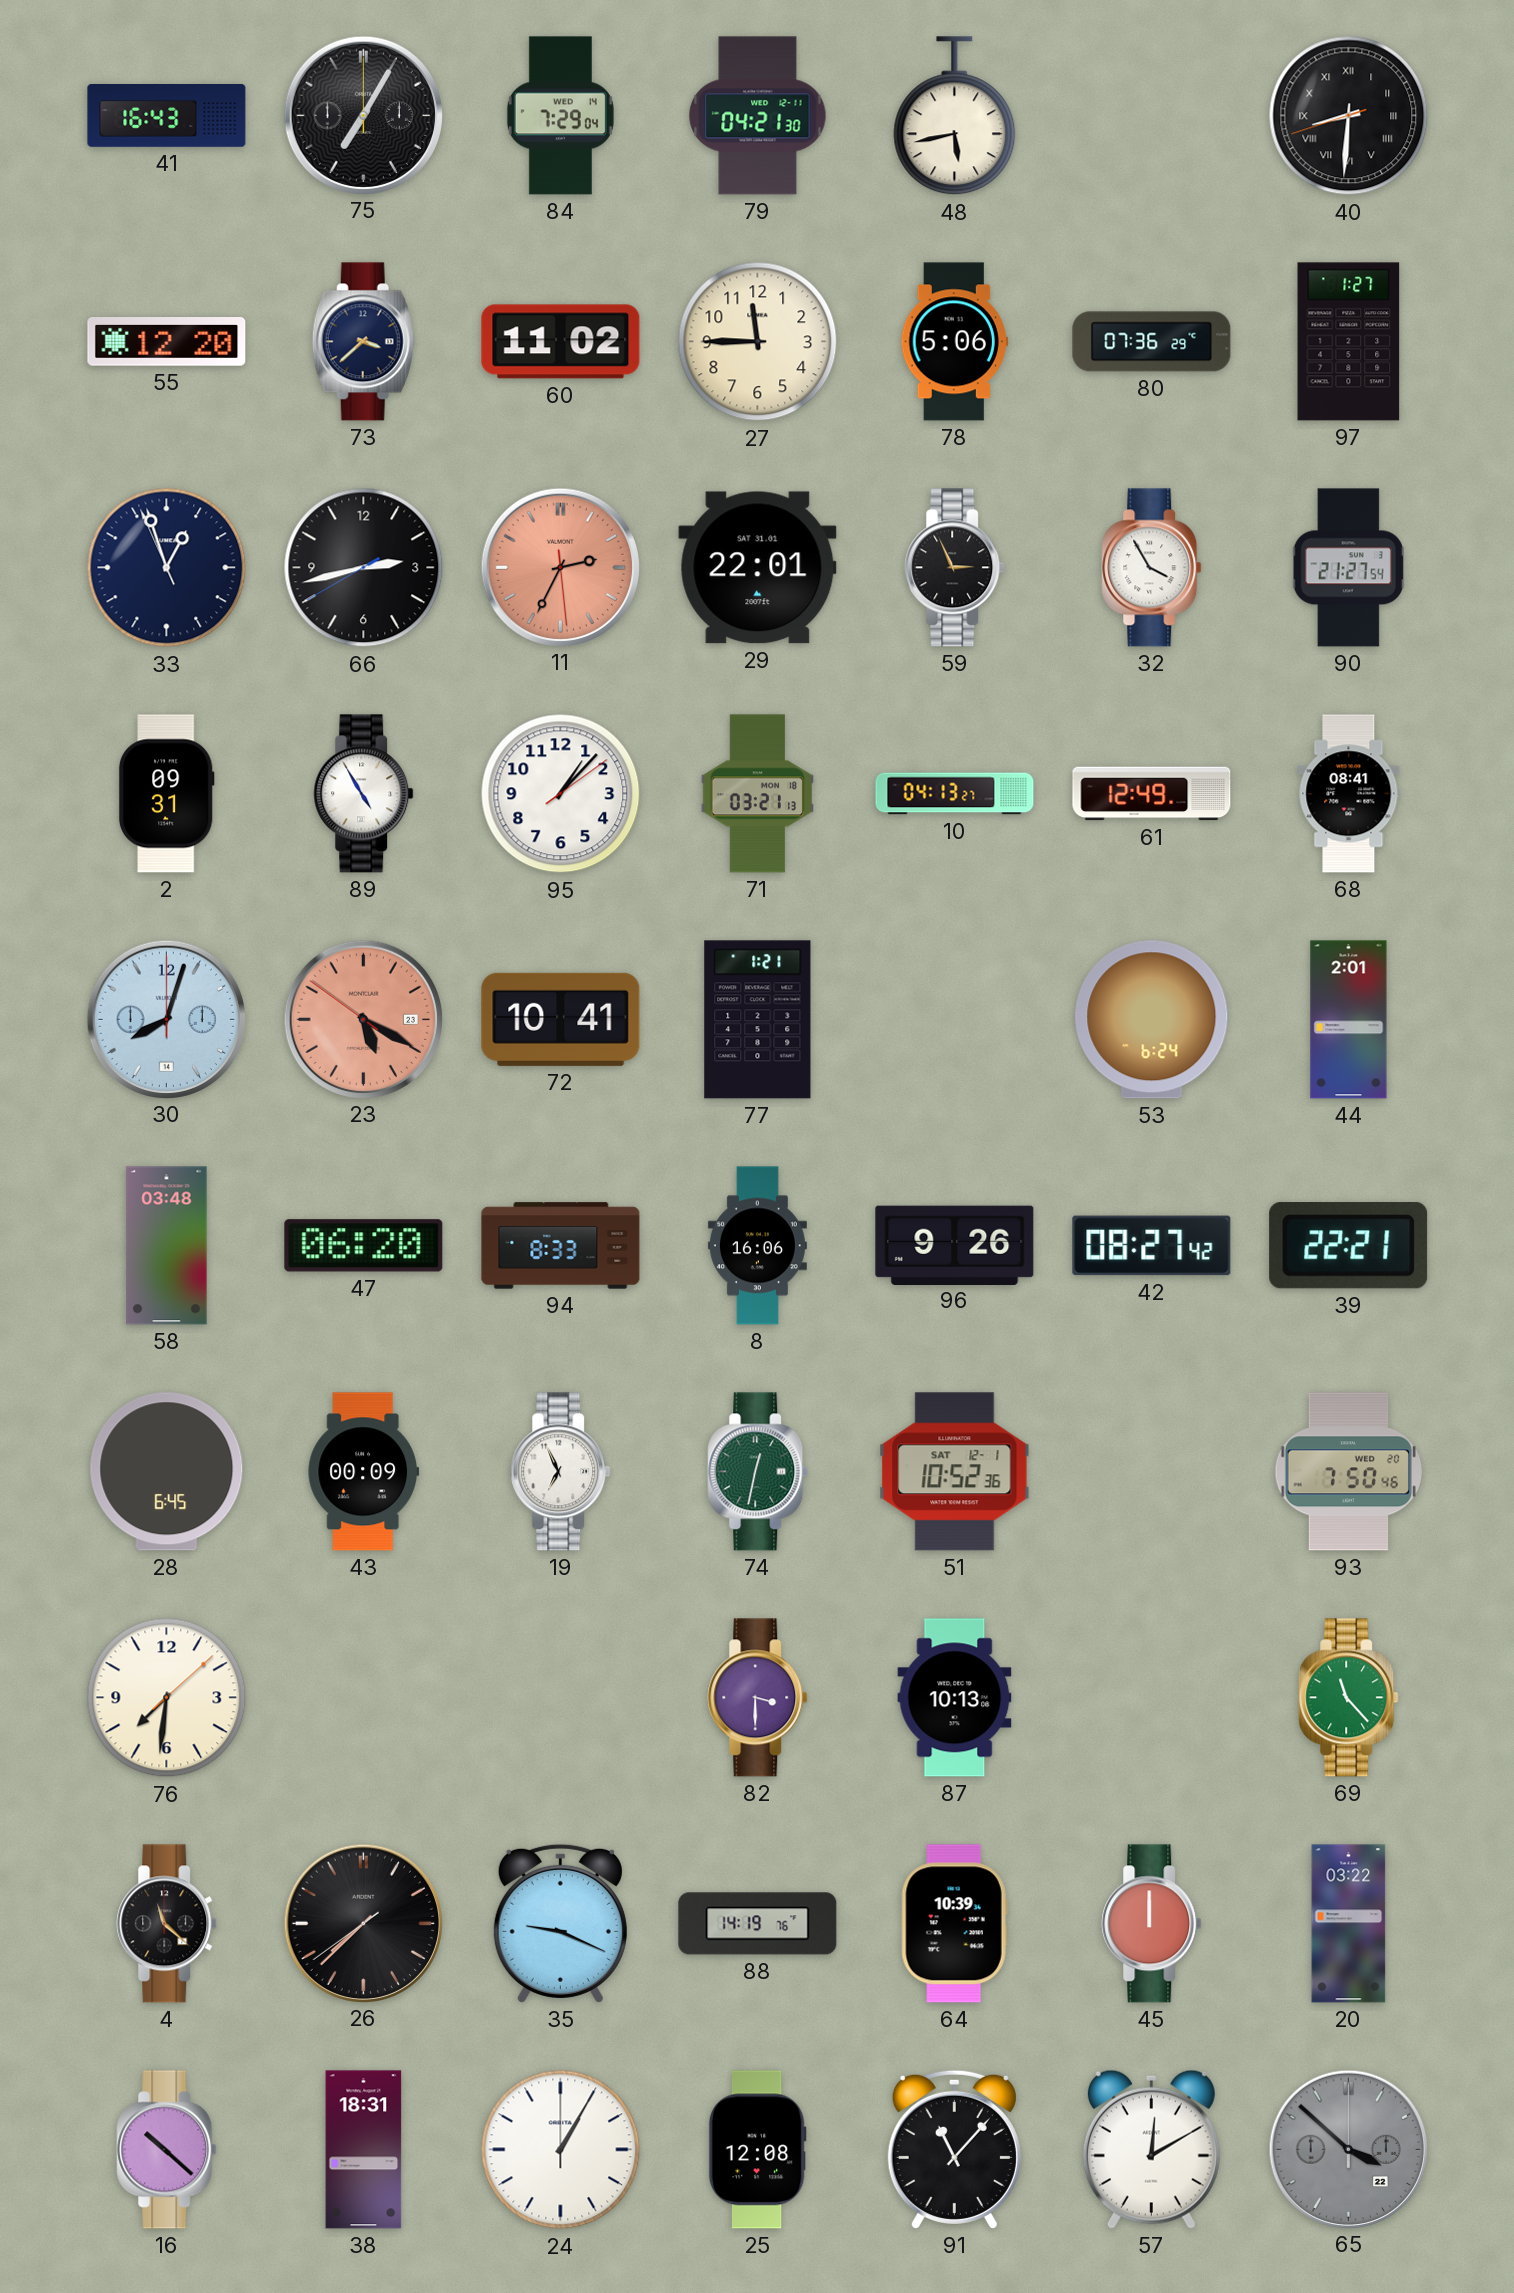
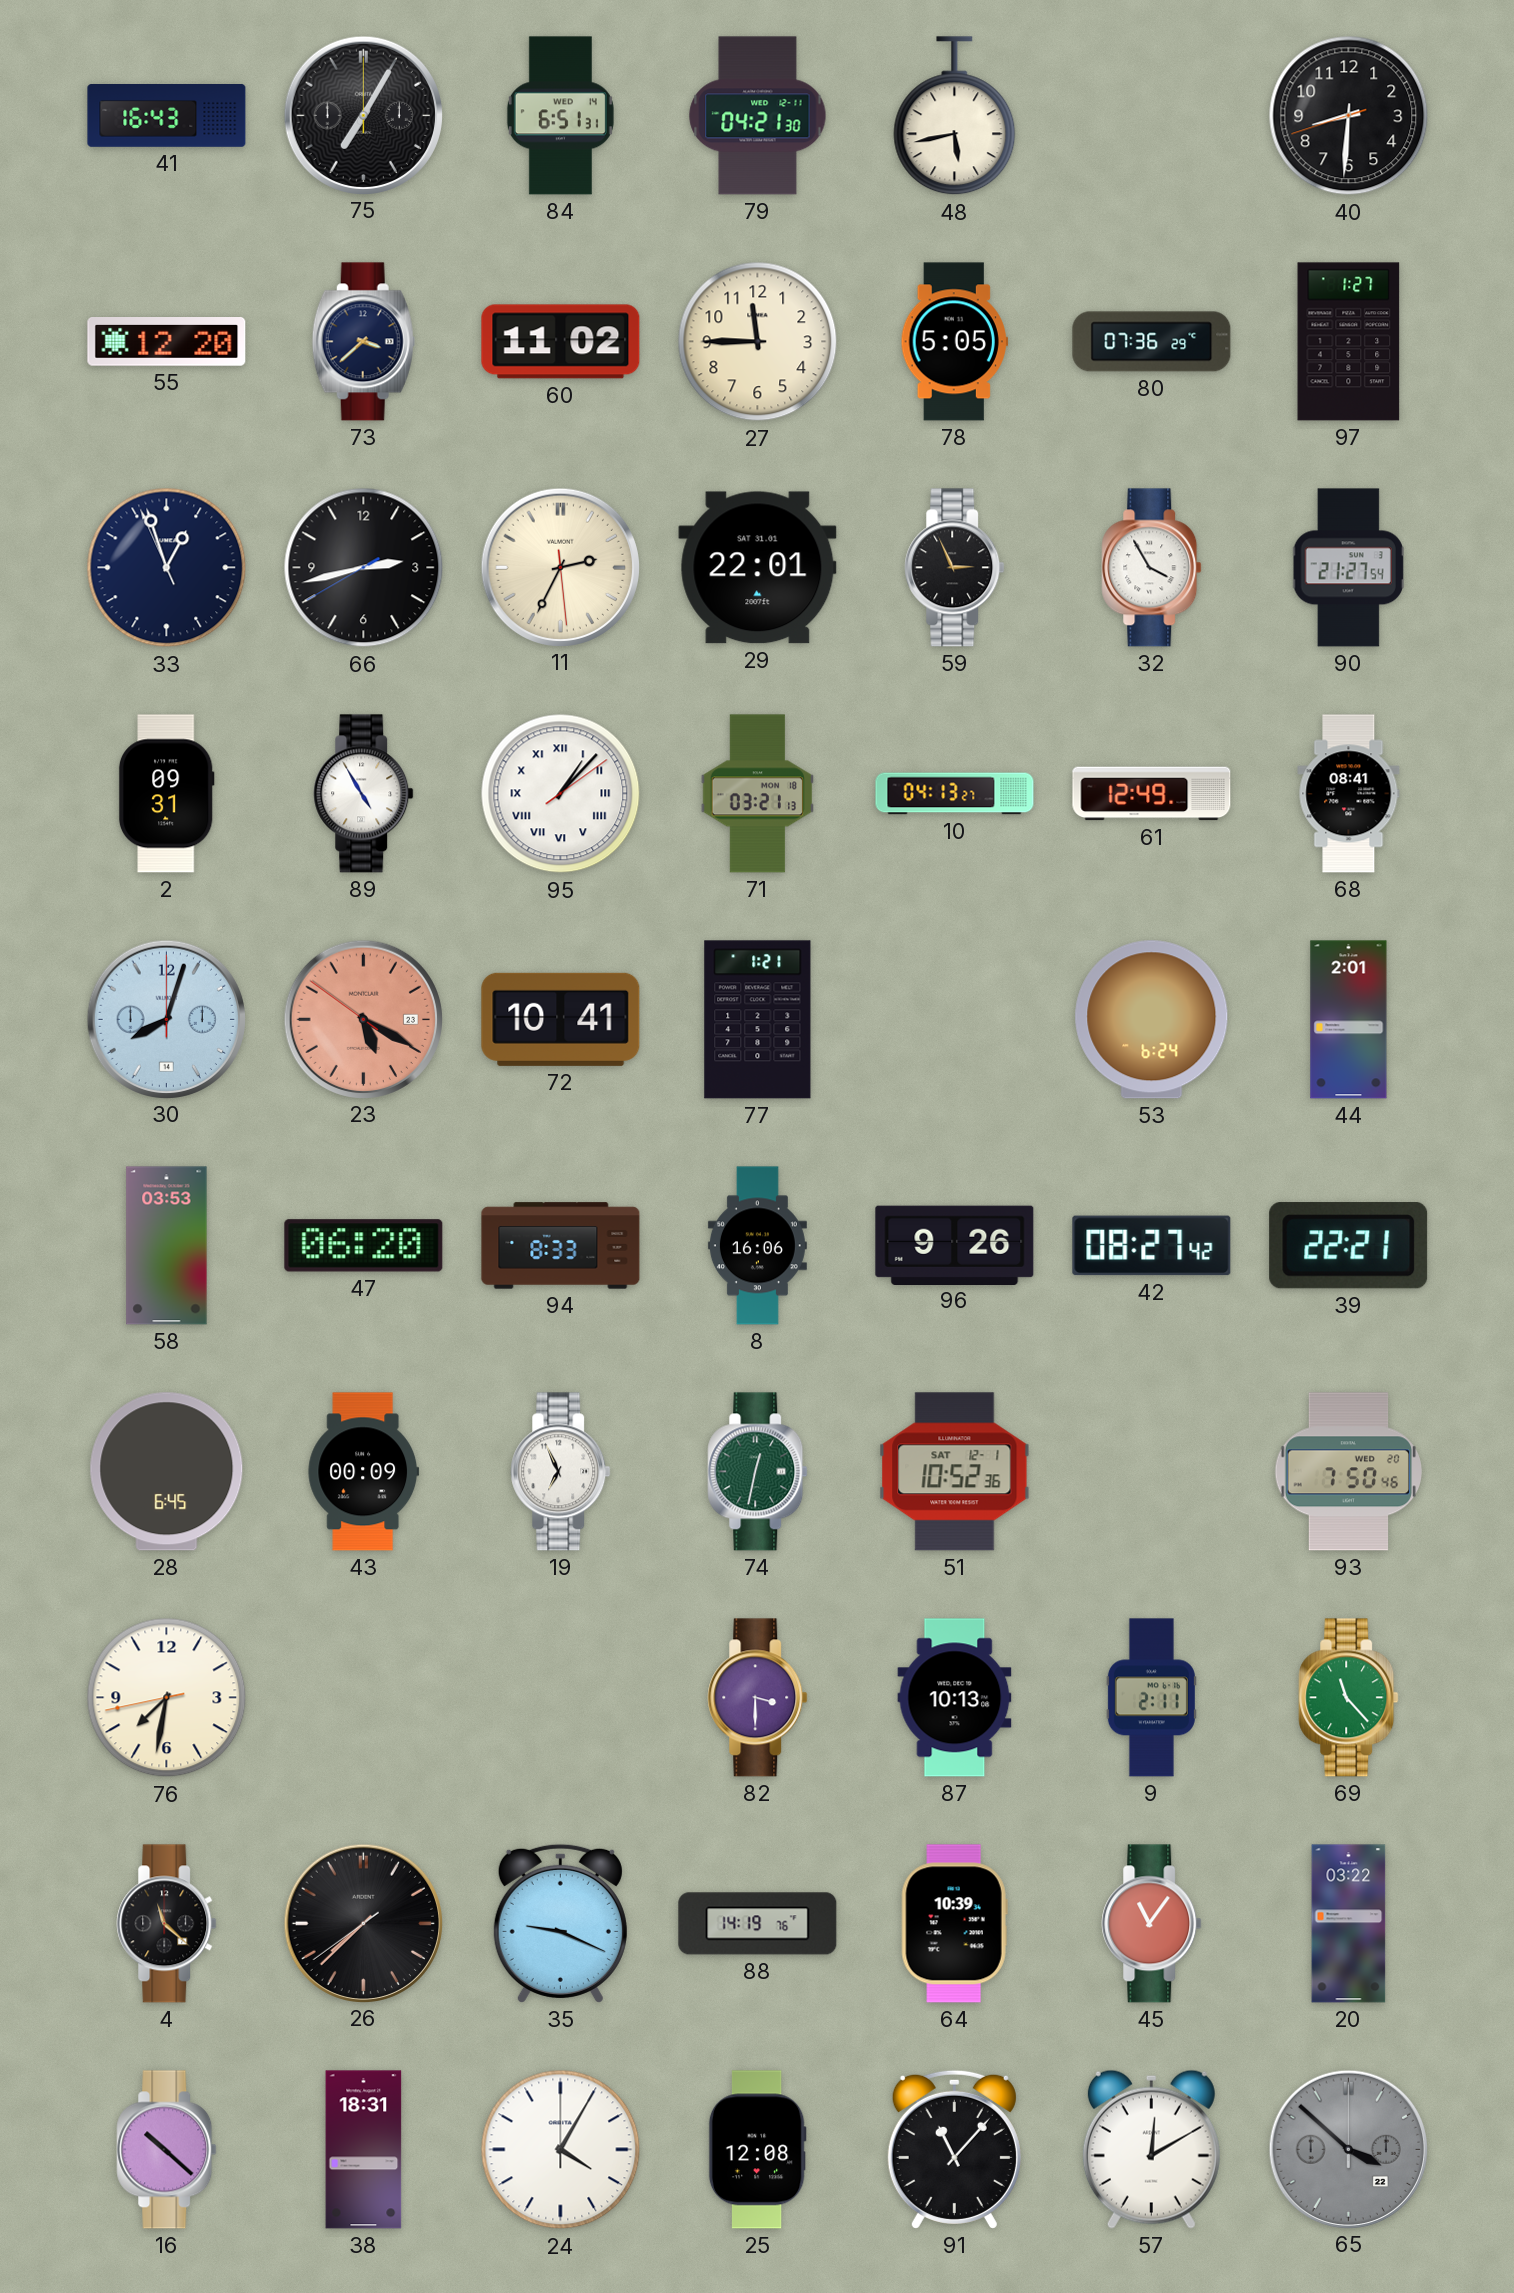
84: 7:29 -> 6:51 (560, 116)
40 numerals: Roman -> Arabic (1349, 116)
78: 5:06 -> 5:05 (954, 342)
11 dial: salmon -> cream (560, 567)
95 numerals: Arabic -> Roman (561, 794)
58: 03:48 -> 03:53 (167, 1246)
76: 7:31:08 -> 7:31:43 (167, 1698)
9: none -> 2:11 (1151, 1698)
45: 12:00 -> 11:06 (1152, 1924)
24: 1:05 -> 4:05 (561, 2150)
